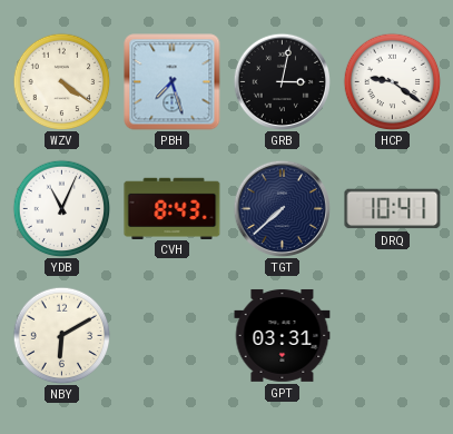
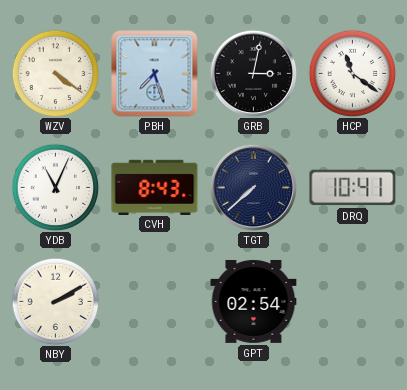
HCP: 9:21 -> 11:21 (352, 73)
NBY: 6:10 -> 2:10 (55, 301)
GPT: 03:31 -> 02:54 (254, 301)
